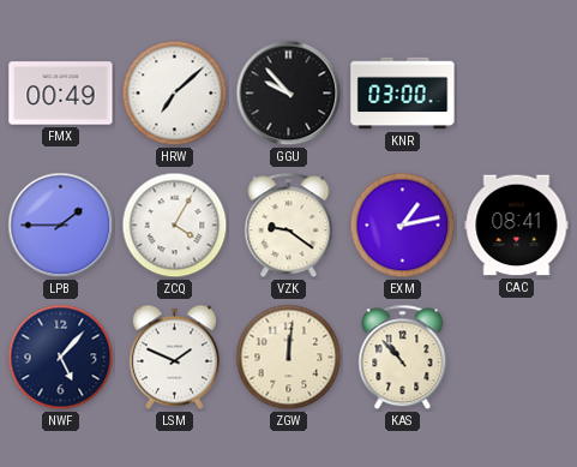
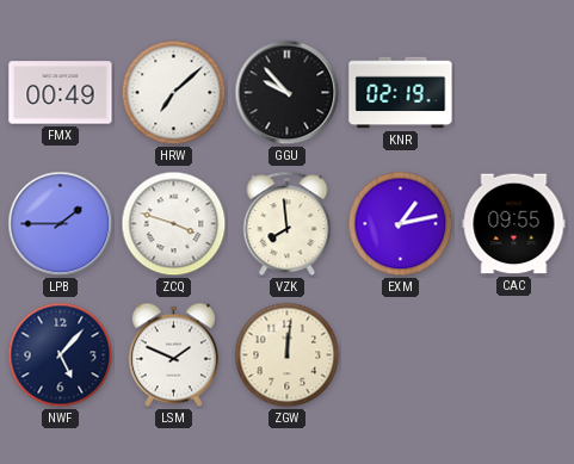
KNR: 03:00 -> 02:19 (401, 93)
ZCQ: 4:05 -> 3:48 (174, 224)
VZK: 9:21 -> 7:59 (288, 224)
CAC: 08:41 -> 09:55 (514, 224)
KAS: 10:53 -> none (403, 358)
